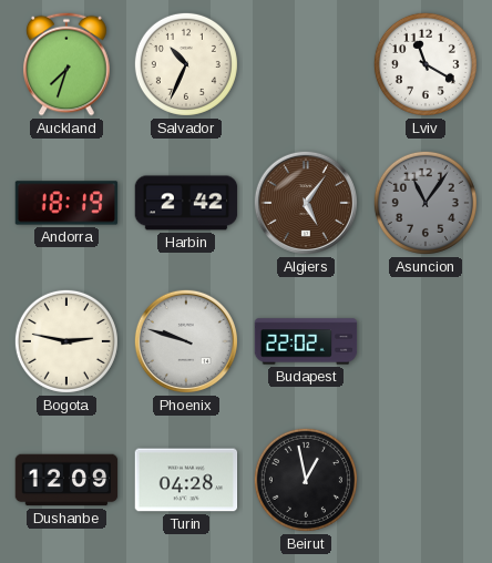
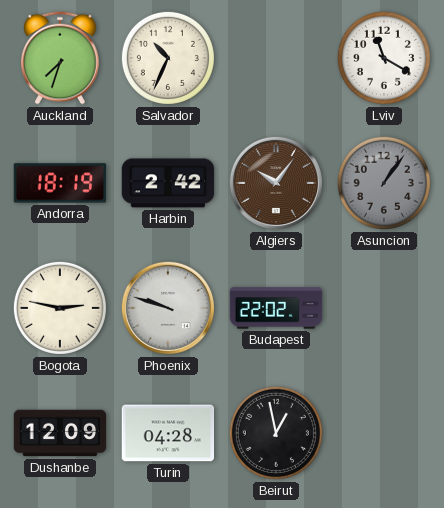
Algiers: 5:06 -> 10:06 (276, 183)
Asuncion: 11:06 -> 1:06 (384, 183)
